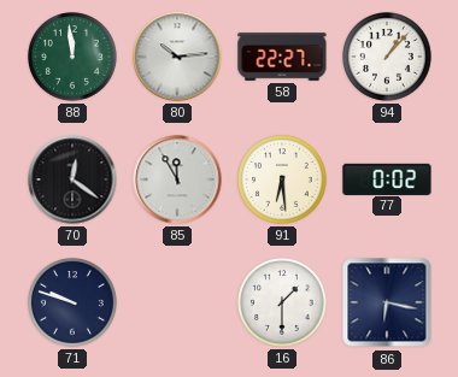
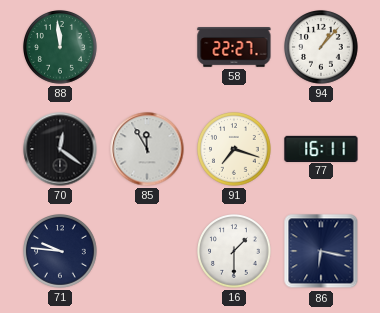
80: 10:14 -> none (177, 57)
91: 6:29 -> 7:18 (235, 149)
77: 0:02 -> 16:11 (321, 148)
71: 9:48 -> 9:46 (61, 251)
